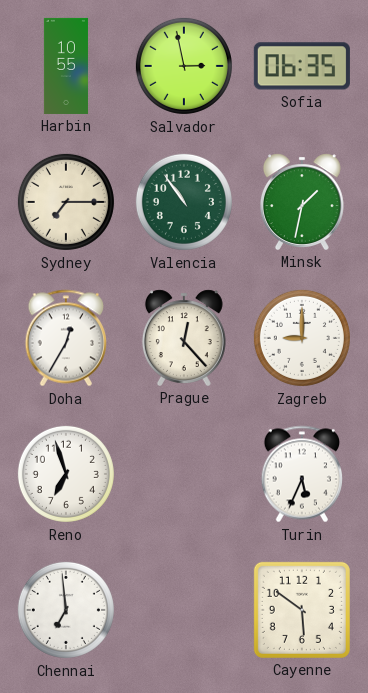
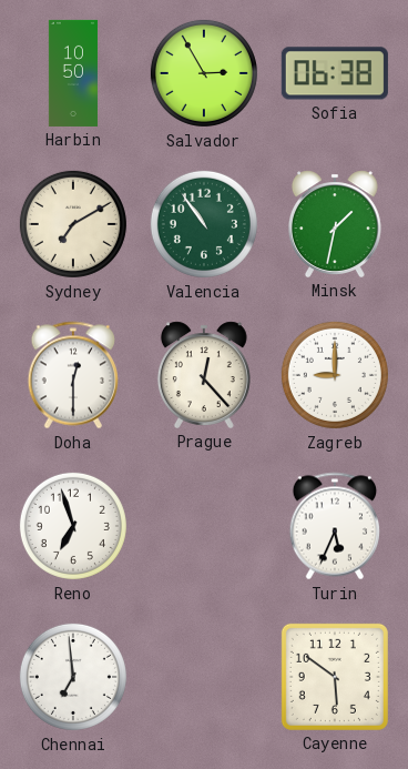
Harbin: 10:55 -> 10:50 (73, 73)
Salvador: 2:58 -> 2:55 (204, 73)
Sofia: 06:35 -> 06:38 (335, 73)
Sydney: 7:15 -> 7:10 (73, 224)
Doha: 12:35 -> 12:30 (72, 375)
